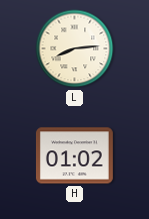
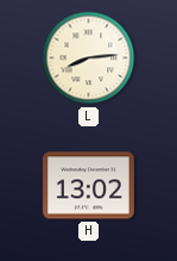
H: 01:02 -> 13:02 (88, 186)
